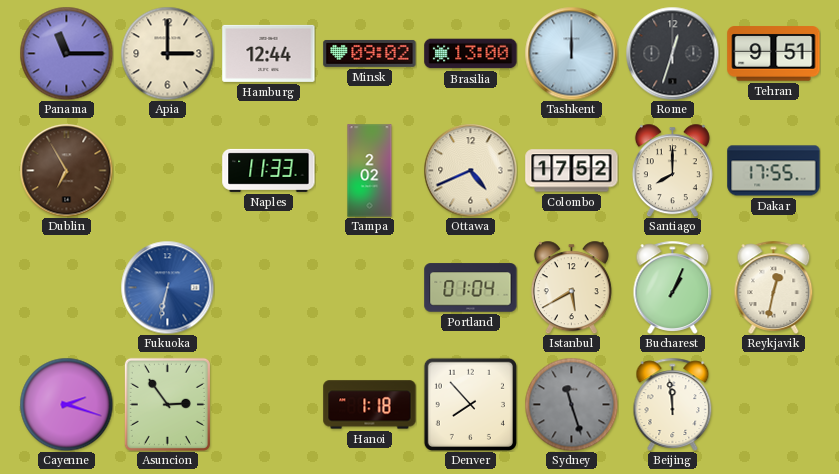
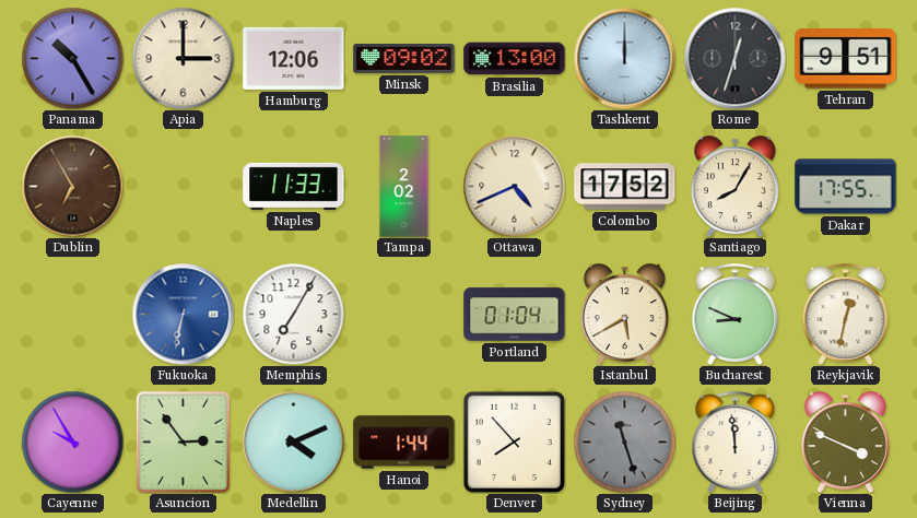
Panama: 11:15 -> 10:25 (72, 58)
Hamburg: 12:44 -> 12:06 (294, 58)
Santiago: 8:00 -> 8:05 (734, 186)
Memphis: none -> 7:05 (293, 314)
Bucharest: 1:04 -> 8:49 (736, 314)
Cayenne: 2:18 -> 9:55 (72, 442)
Medellin: none -> 4:11 (293, 442)
Hanoi: 1:18 -> 1:44 (404, 443)
Vienna: none -> 3:49 (845, 442)
